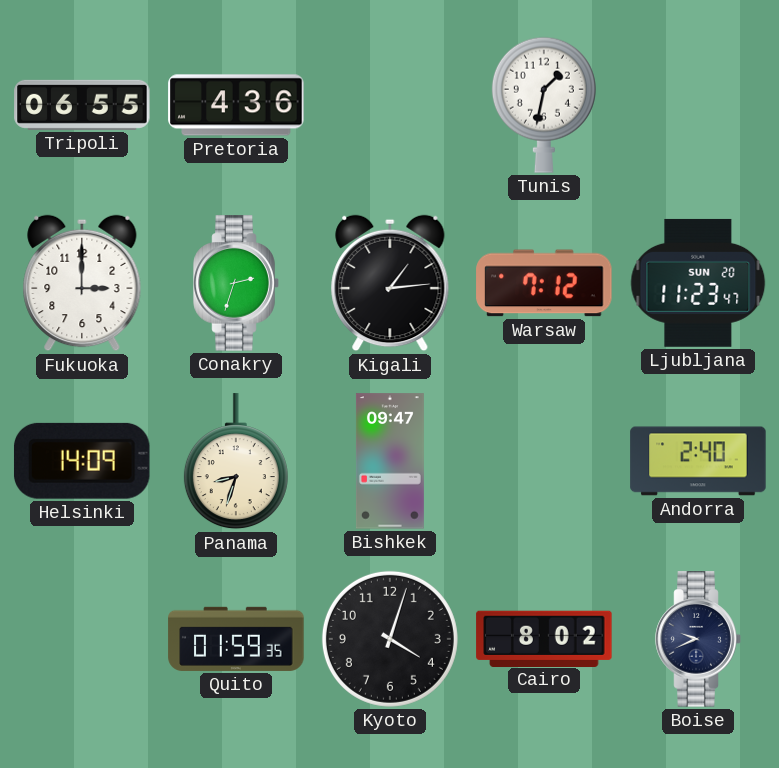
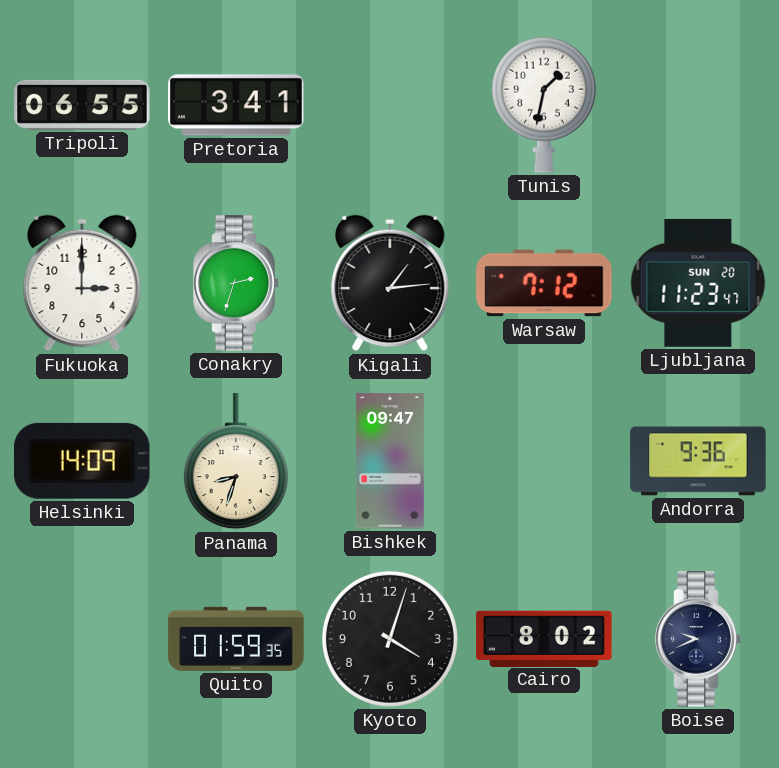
Pretoria: 4:36 -> 3:41 (236, 105)
Andorra: 2:40 -> 9:36 (698, 461)
